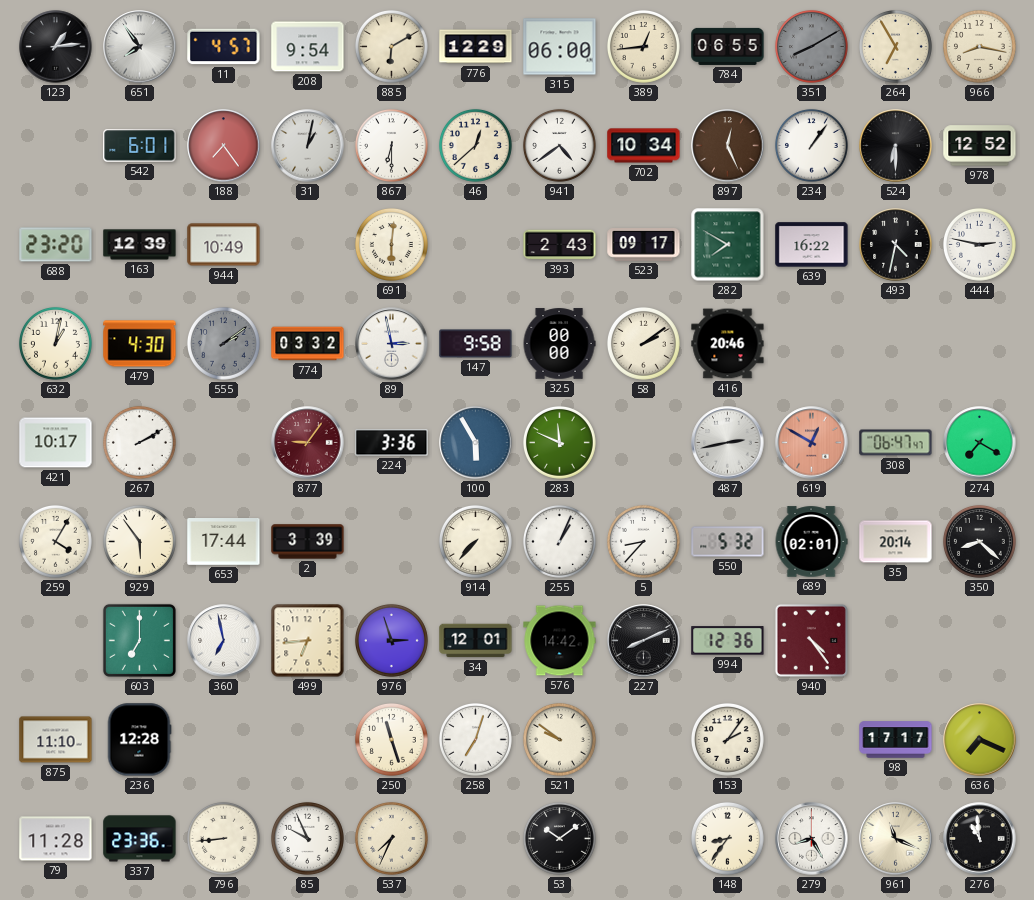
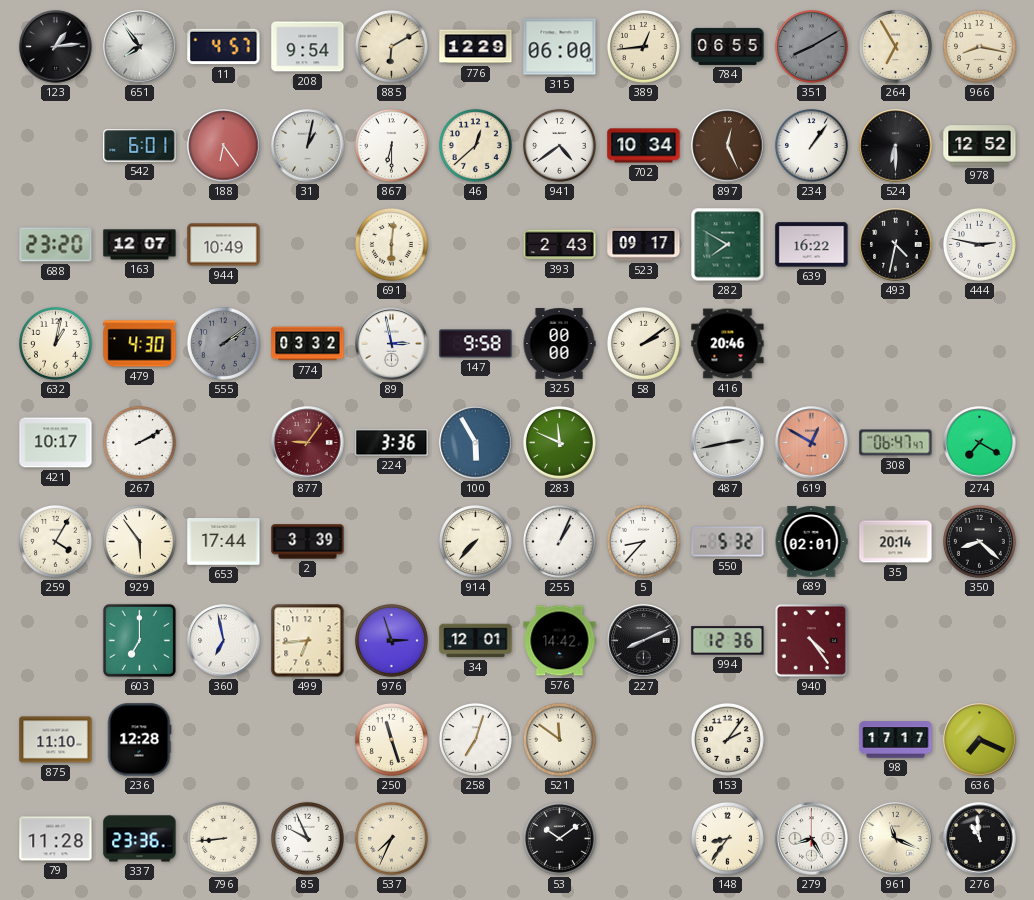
188: 7:24 -> 6:24 (224, 146)
163: 12:39 -> 12:07 (140, 245)
521: 9:51 -> 11:51 (560, 740)
